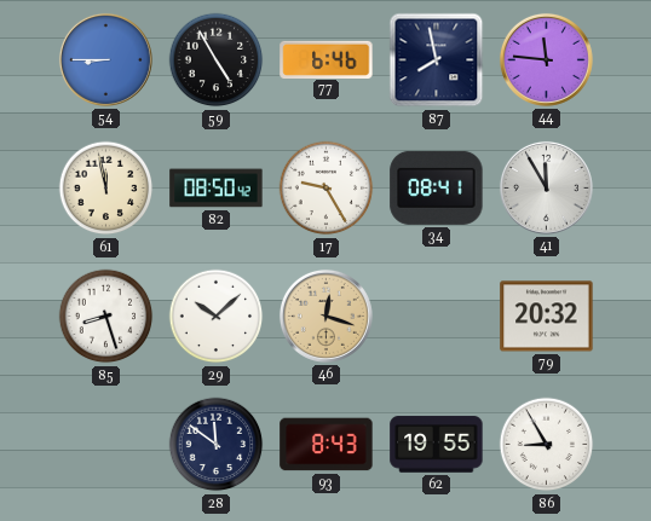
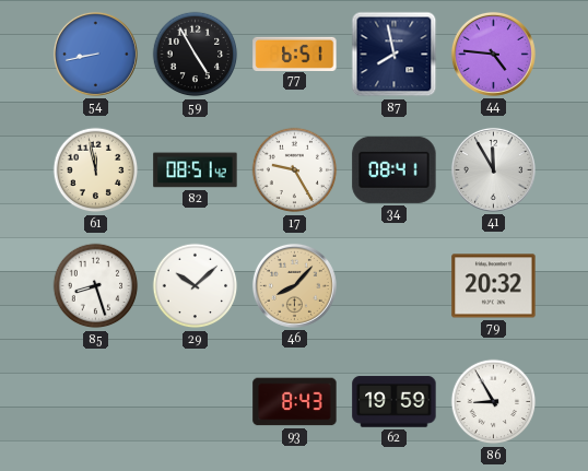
54: 8:45 -> 8:43 (95, 54)
77: 6:46 -> 6:51 (295, 54)
44: 11:46 -> 4:46 (493, 54)
82: 08:50 -> 08:51 (196, 170)
46: 12:18 -> 8:07 (294, 285)
28: 11:51 -> none (217, 445)
62: 19:55 -> 19:59 (395, 402)
